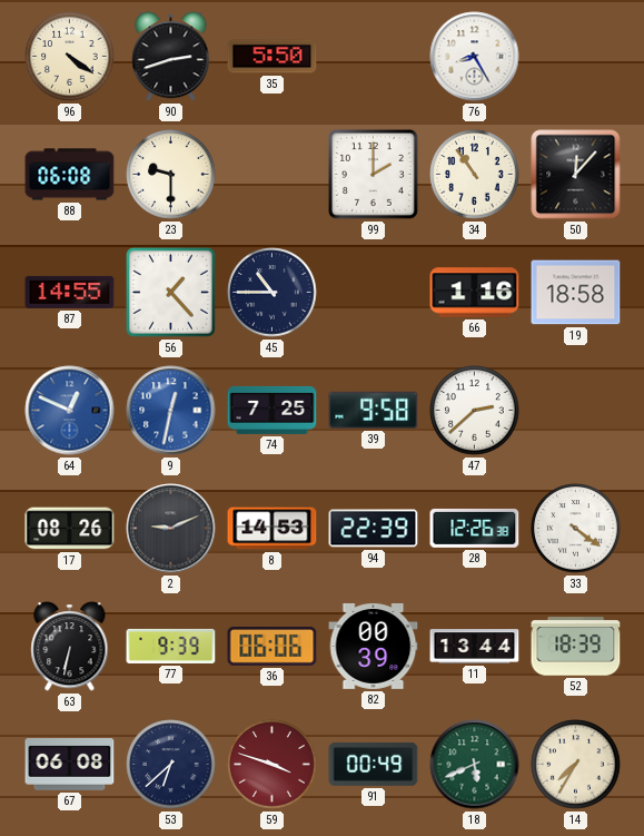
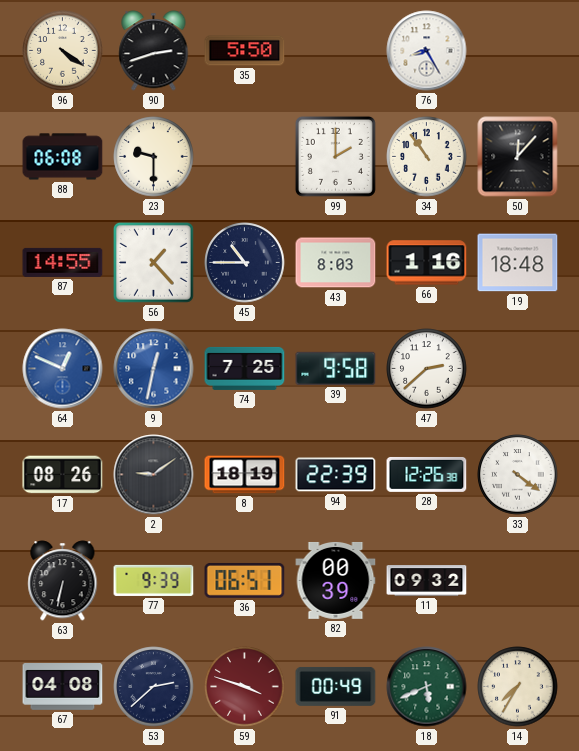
43: none -> 8:03 (336, 263)
19: 18:58 -> 18:48 (518, 263)
2: 9:11 -> 9:09 (154, 475)
8: 14:53 -> 18:19 (245, 475)
36: 06:06 -> 06:51 (245, 580)
11: 13:44 -> 09:32 (427, 581)
52: 18:39 -> none (576, 647)
67: 06:08 -> 04:08 (63, 687)
53: 6:38 -> 2:38 (154, 687)
